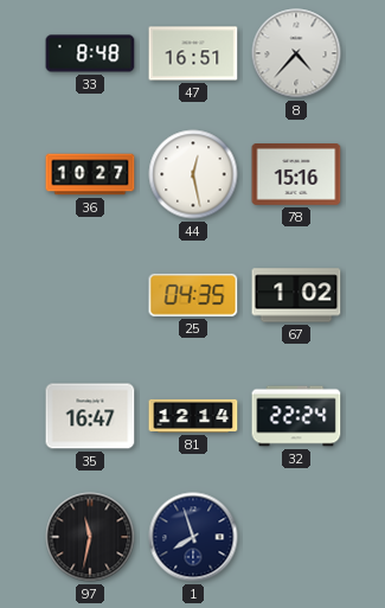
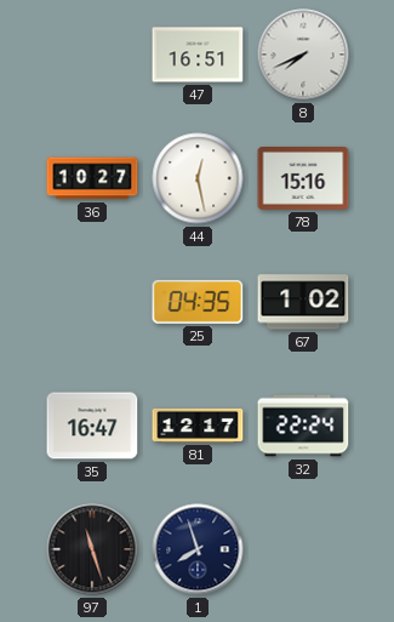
33: 8:48 -> none (90, 53)
8: 4:37 -> 7:41 (303, 55)
81: 12:14 -> 12:17 (198, 426)
97: 11:32 -> 11:27 (92, 549)
